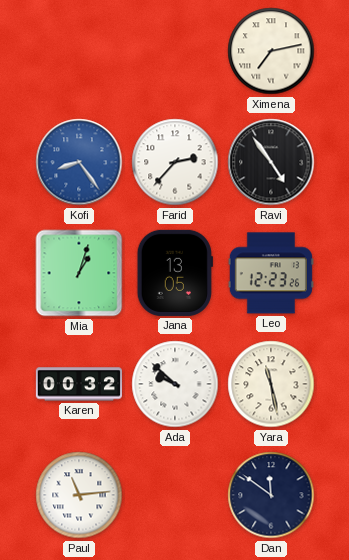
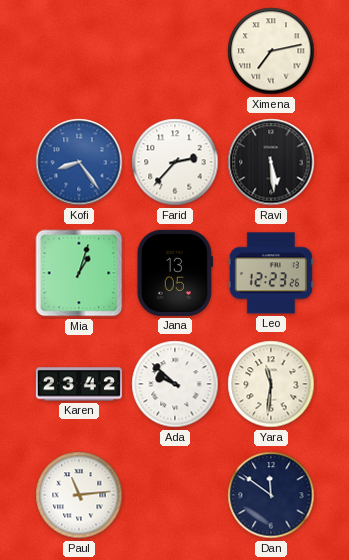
Ravi: 4:54 -> 5:29 (271, 162)
Karen: 00:32 -> 23:42 (79, 384)
Yara: 11:28 -> 11:31 (271, 384)
